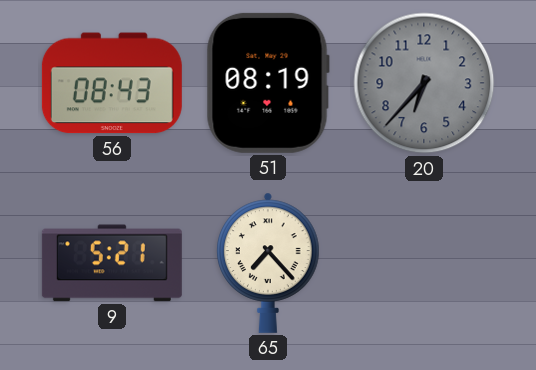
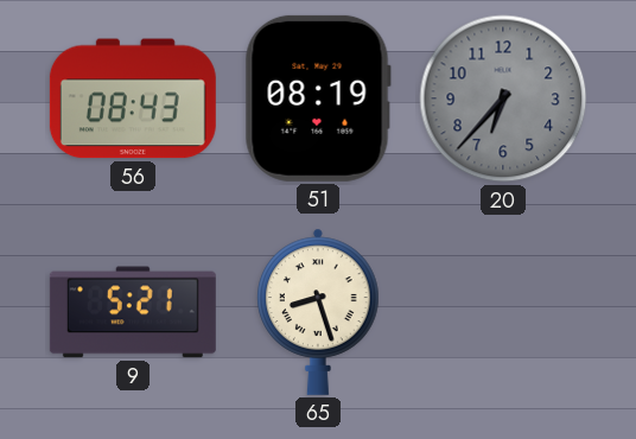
65: 7:23 -> 8:27 (318, 312)
